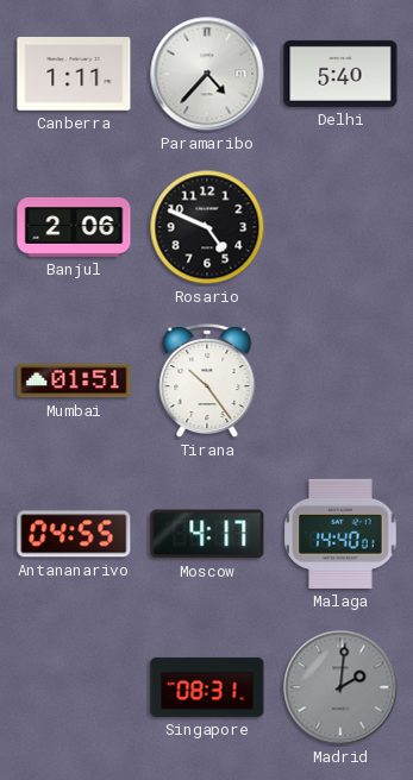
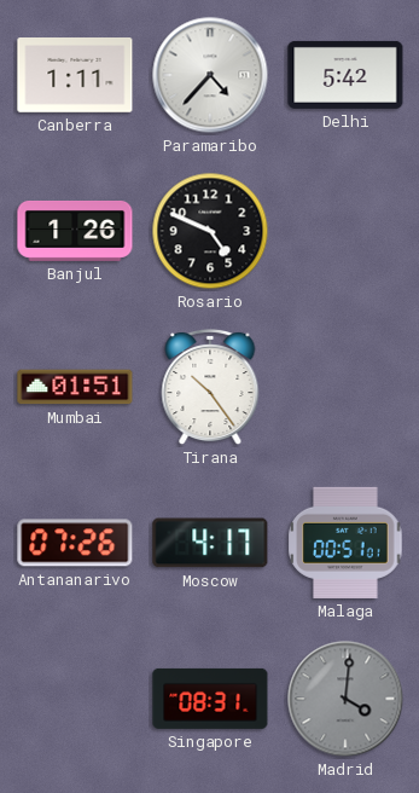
Delhi: 5:40 -> 5:42 (345, 75)
Banjul: 2:06 -> 1:26 (75, 231)
Antananarivo: 04:55 -> 07:26 (75, 543)
Malaga: 14:40 -> 00:51 (345, 543)
Madrid: 2:01 -> 4:01 (345, 699)
